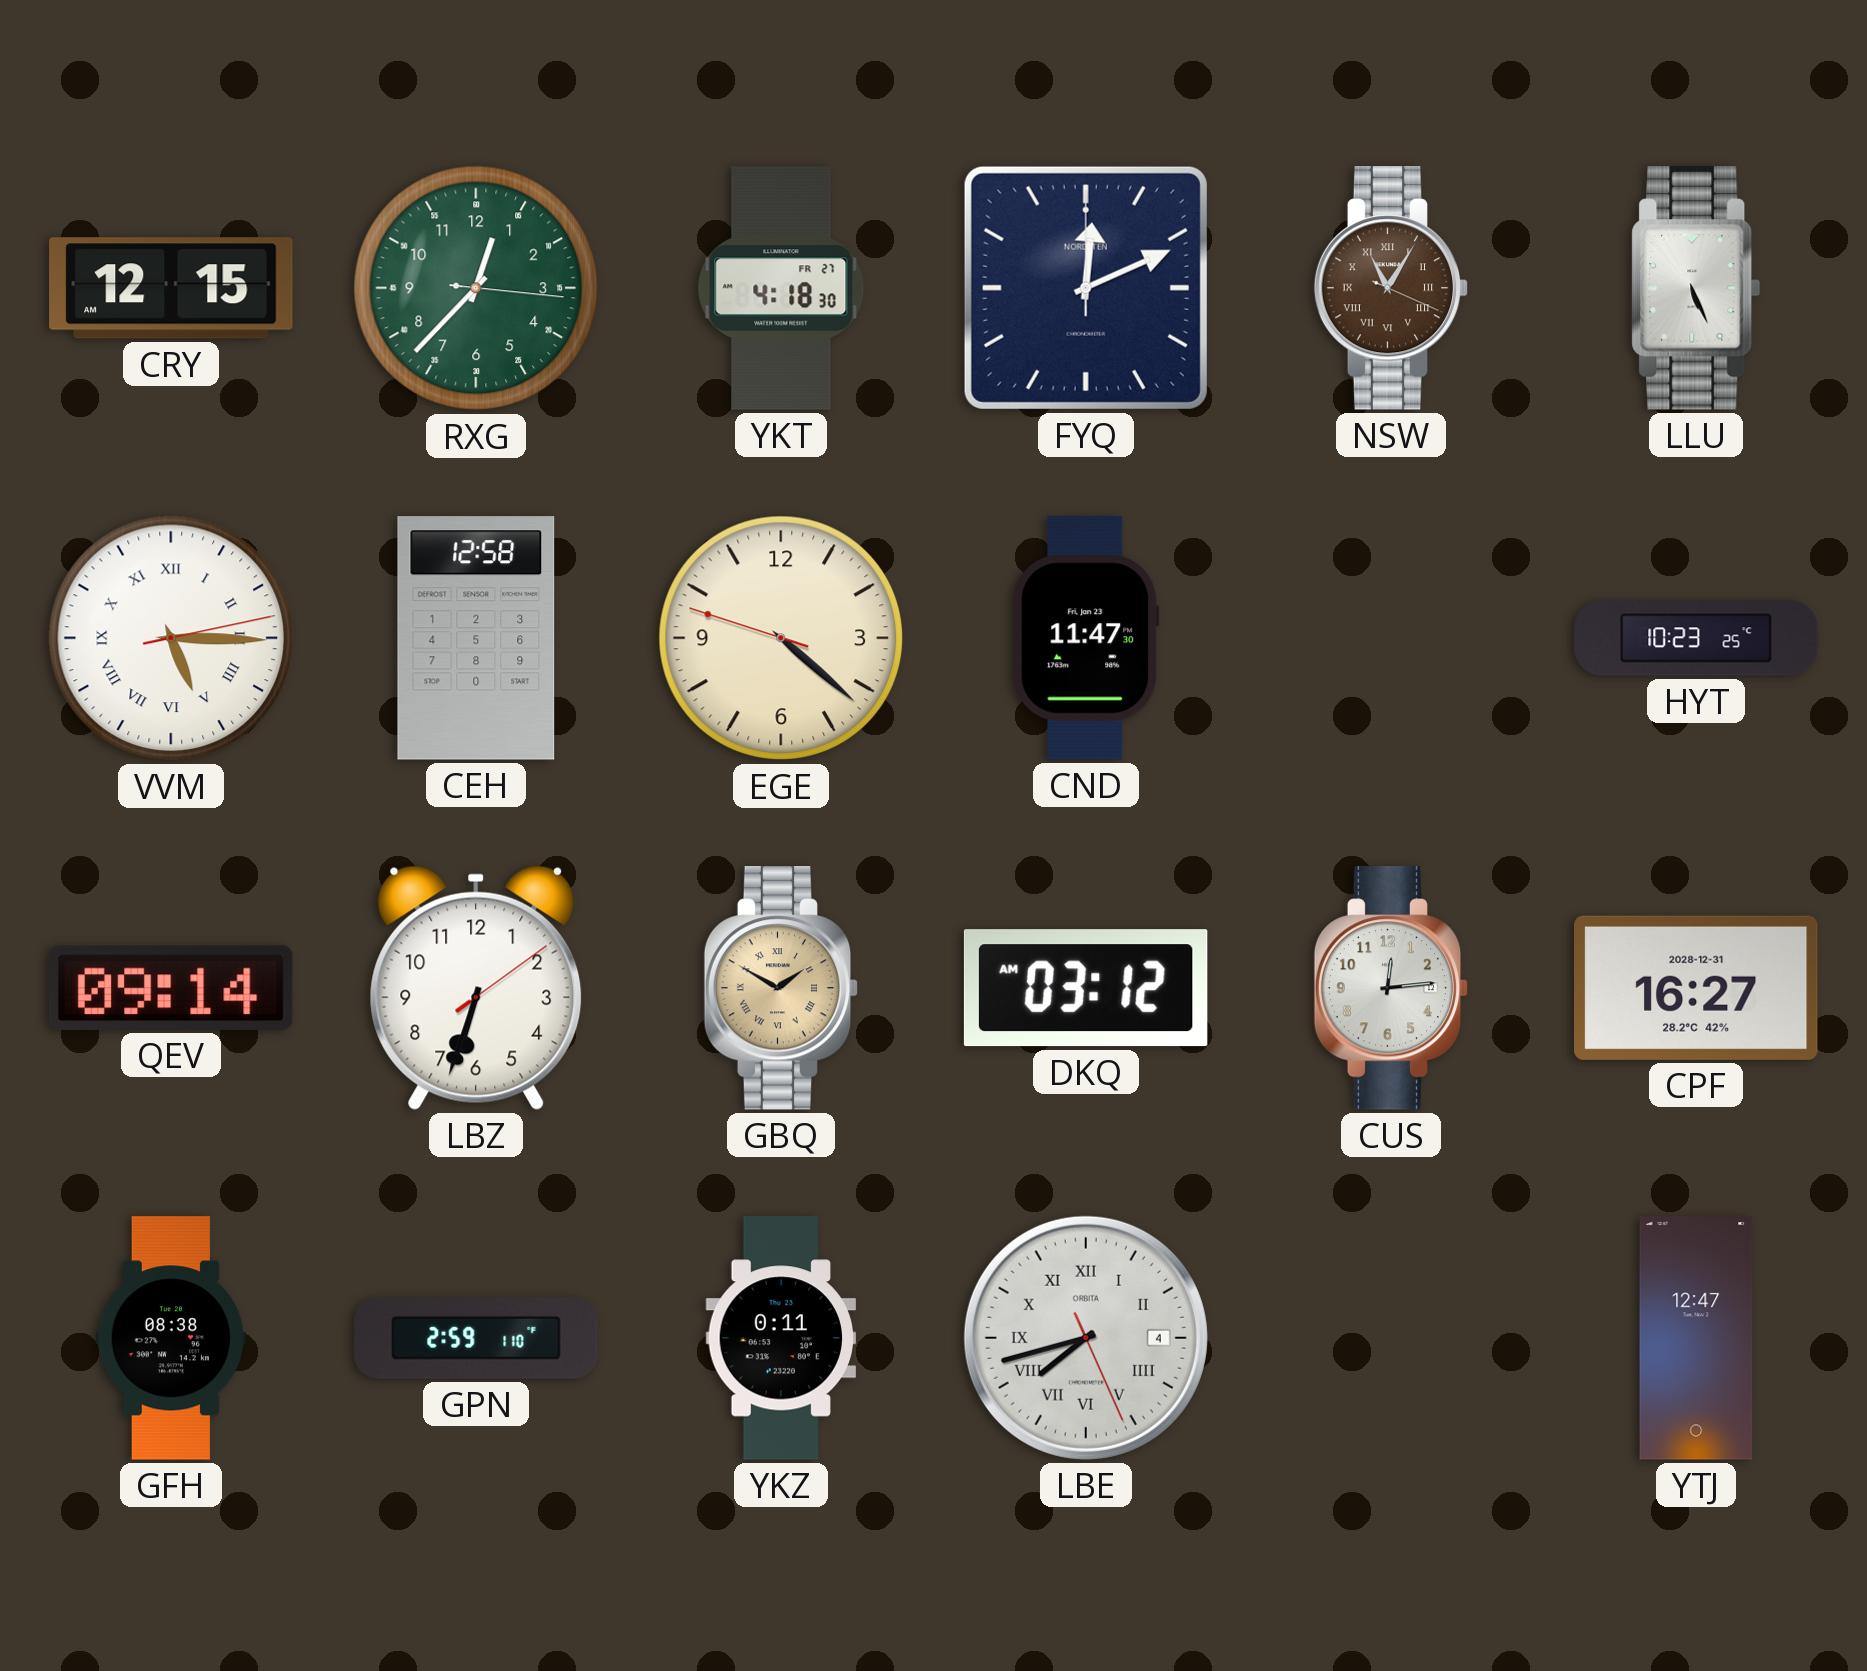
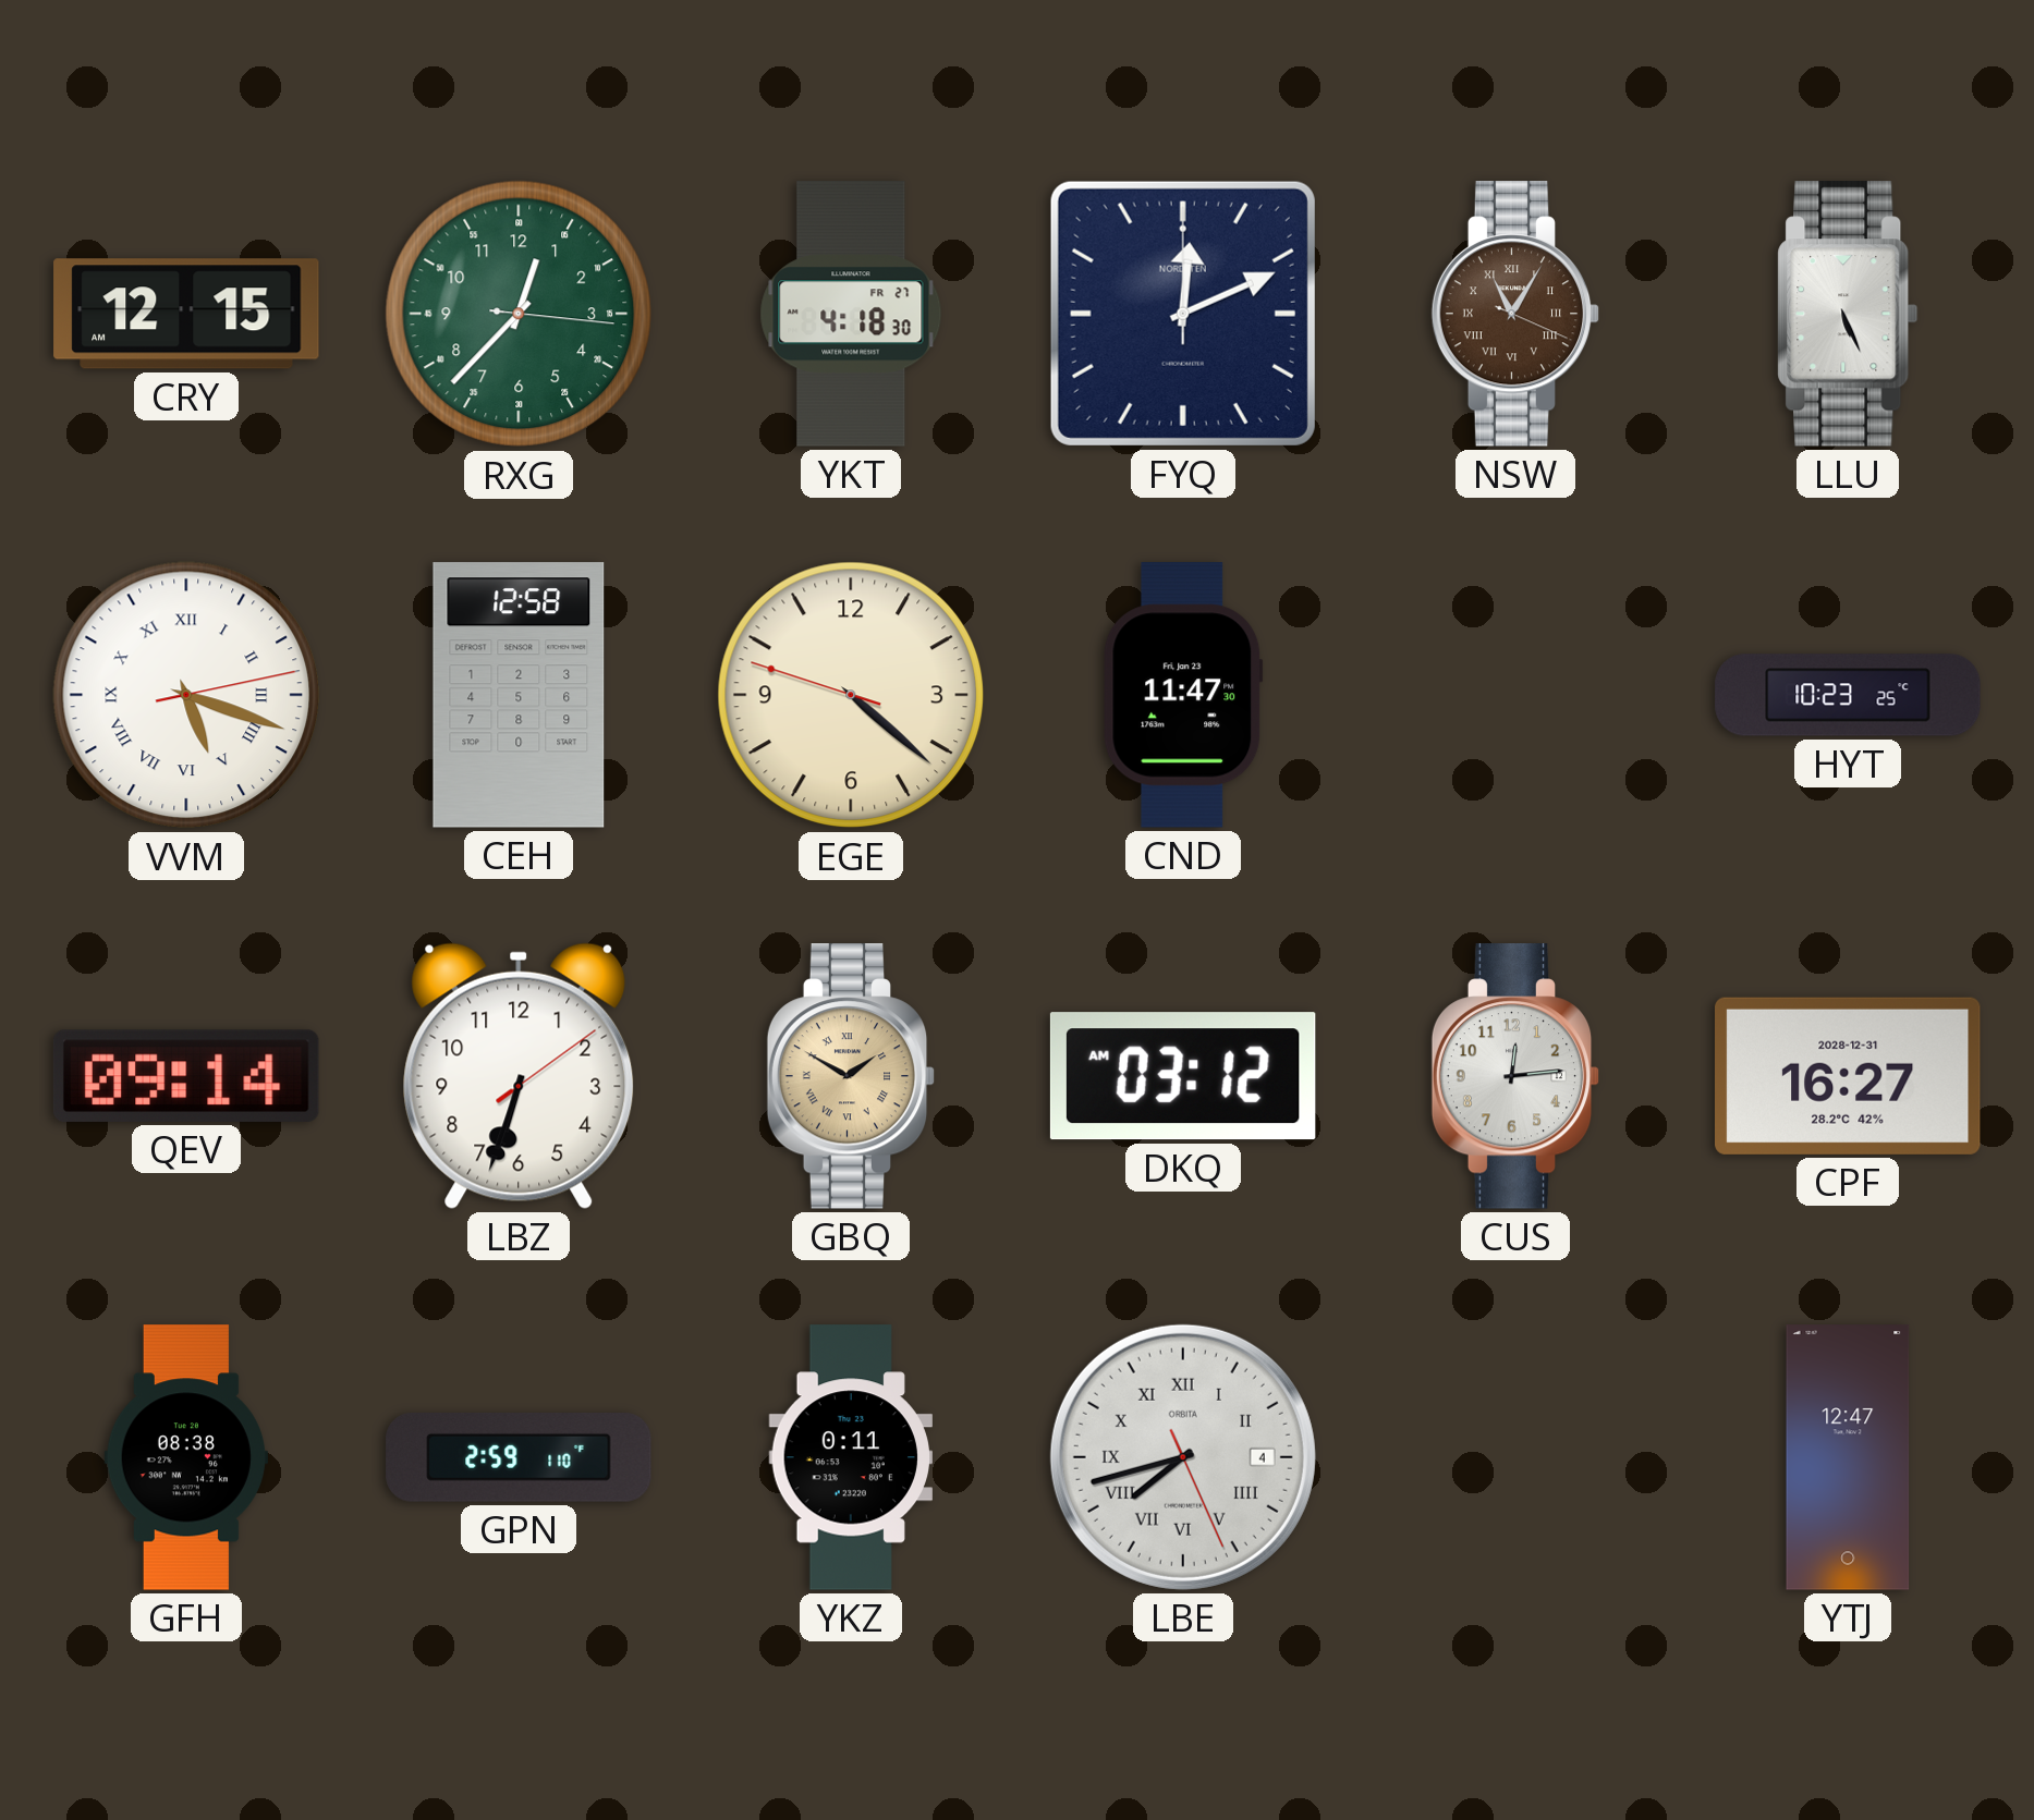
VVM: 5:15 -> 5:18 (186, 695)
